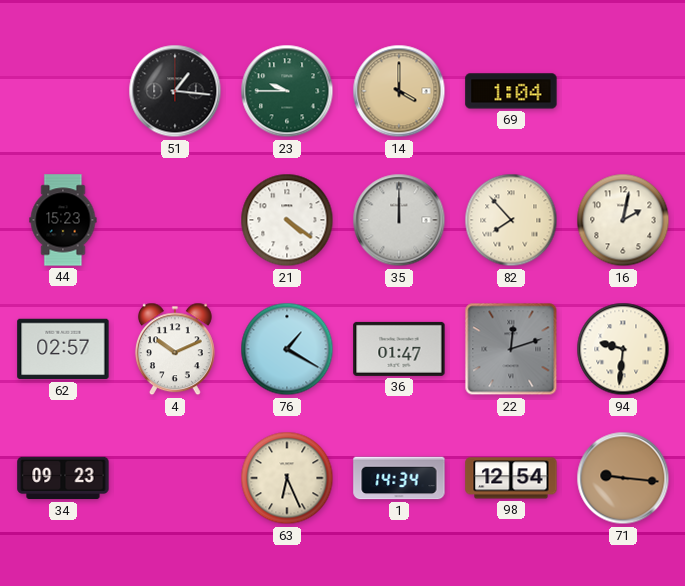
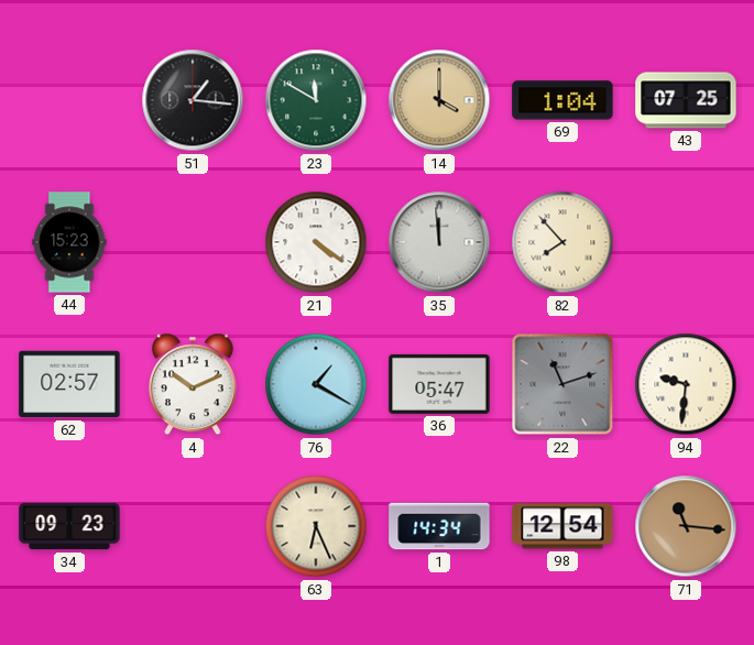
23: 9:45 -> 11:50 (316, 100)
43: none -> 07:25 (686, 100)
35: 12:00 -> 11:59 (439, 242)
16: 2:02 -> none (623, 220)
36: 01:47 -> 05:47 (439, 384)
22: 12:12 -> 11:12 (562, 384)
71: 9:16 -> 11:16 (686, 526)
